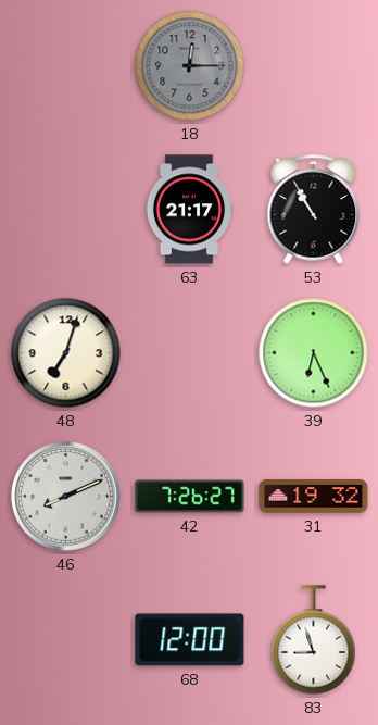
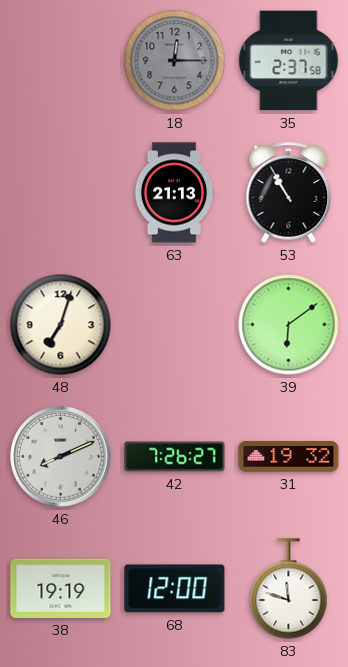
35: none -> 2:37 (289, 61)
63: 21:17 -> 21:13 (174, 193)
39: 6:26 -> 6:09 (289, 325)
38: none -> 19:19 (61, 588)
83: 8:57 -> 11:48 (289, 589)
